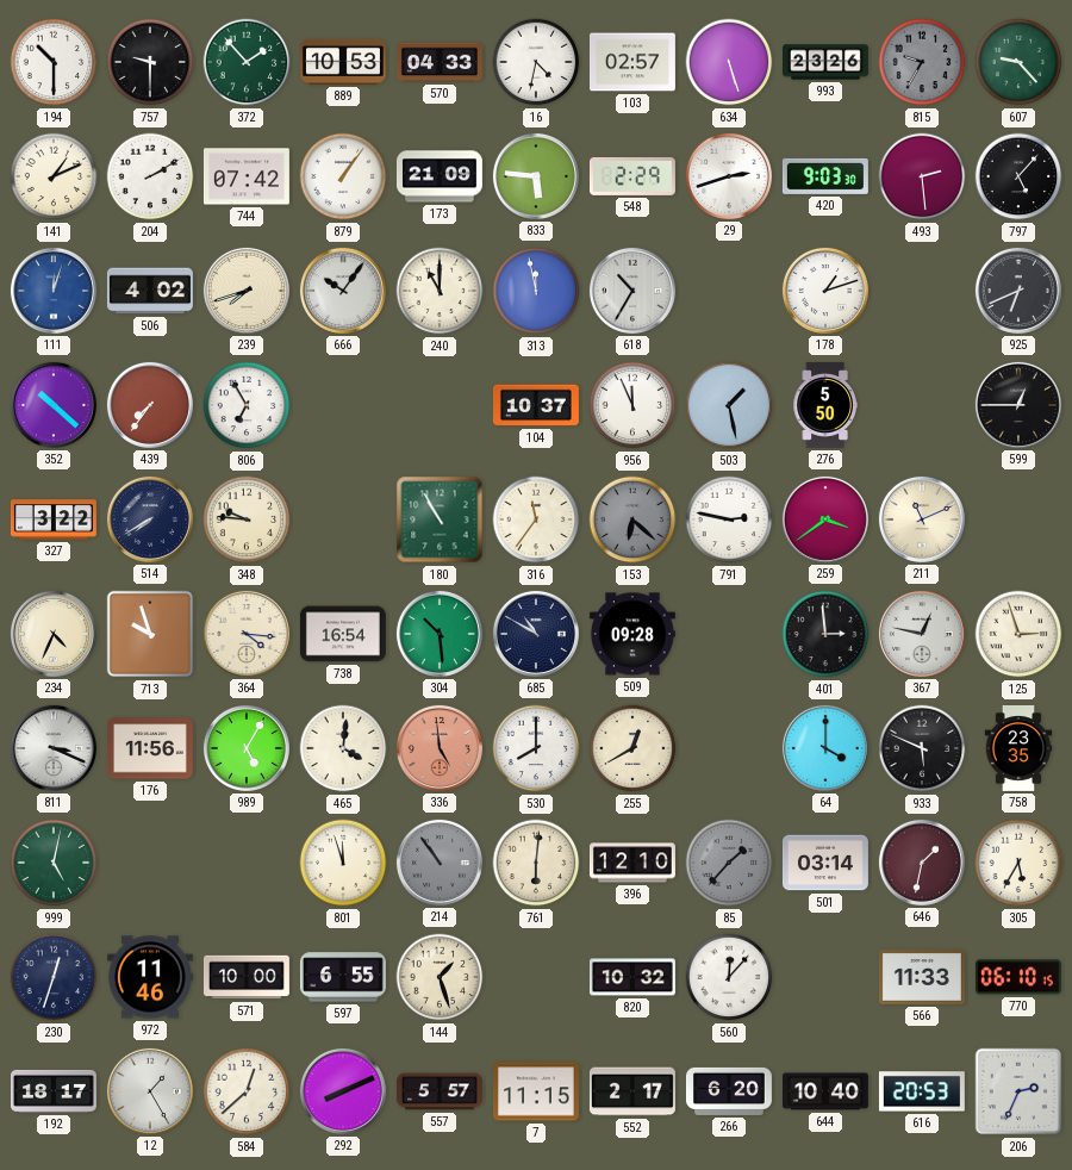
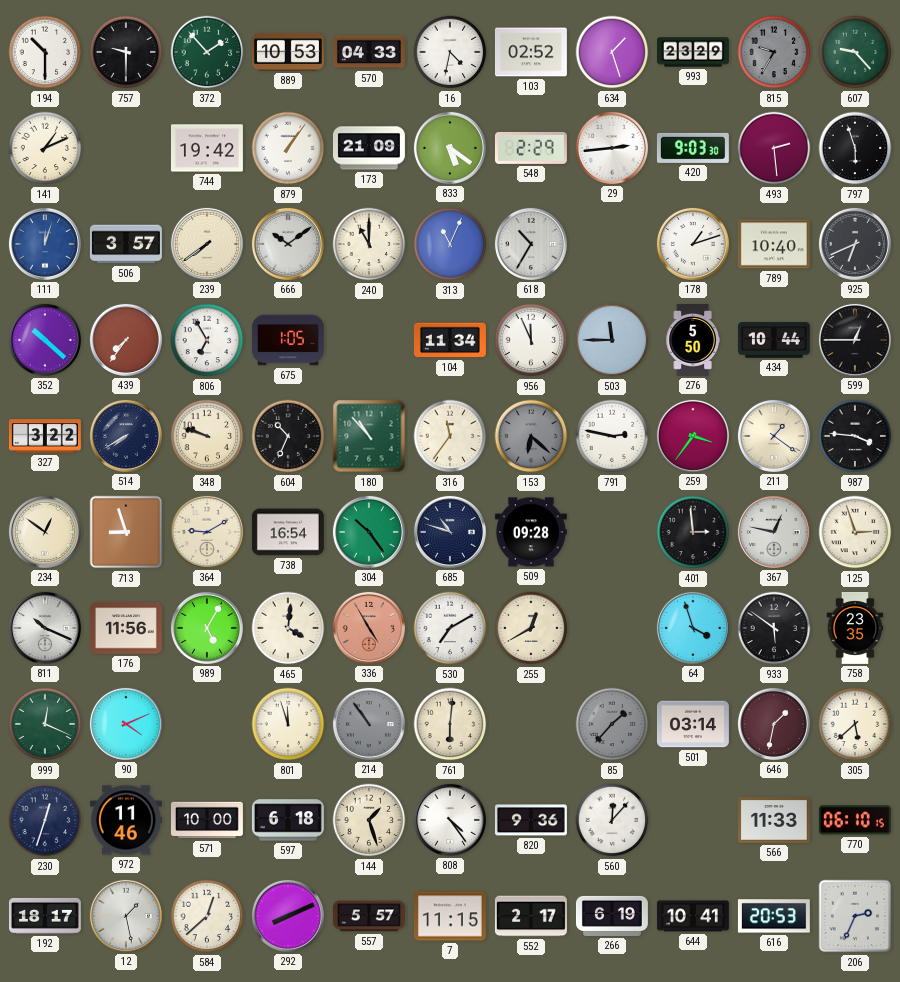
103: 02:57 -> 02:52 (531, 52)
634: 5:27 -> 1:27 (612, 52)
993: 23:26 -> 23:29 (694, 52)
204: 2:10 -> none (150, 176)
744: 07:42 -> 19:42 (207, 148)
833: 5:46 -> 5:21 (450, 148)
29: 2:42 -> 2:44 (612, 148)
797: 5:07 -> 5:57 (855, 148)
506: 4:02 -> 3:57 (126, 244)
239: 7:42 -> 7:39 (207, 244)
666: 10:06 -> 10:09 (288, 244)
313: 11:58 -> 11:04 (450, 244)
789: none -> 10:40 (774, 244)
675: none -> 1:05 (288, 340)
104: 10:37 -> 11:34 (450, 340)
503: 1:28 -> 11:45 (612, 340)
434: none -> 10:44 (774, 340)
348: 9:46 -> 9:48 (207, 436)
604: none -> 10:34 (288, 436)
180: 10:55 -> 10:53 (369, 436)
259: 3:39 -> 3:36 (693, 436)
211: 11:11 -> 1:21 (774, 436)
987: none -> 3:46 (855, 436)
234: 4:34 -> 12:51 (45, 532)
713: 9:57 -> 8:57 (126, 532)
364: 4:16 -> 9:10 (207, 532)
304: 10:29 -> 10:24 (369, 532)
685: 10:50 -> 10:48 (450, 532)
811: 3:19 -> 10:19 (45, 628)
336: 4:59 -> 4:55 (369, 628)
530: 8:00 -> 7:10 (450, 628)
64: 4:00 -> 3:57 (693, 628)
933: 5:49 -> 5:51 (774, 628)
999: 5:02 -> 12:19 (45, 724)
90: none -> 4:11 (126, 724)
396: 12:10 -> none (632, 863)
305: 5:35 -> 5:38 (855, 724)
597: 6:55 -> 6:18 (288, 820)
808: none -> 4:24 (450, 820)
820: 10:32 -> 9:36 (531, 820)
12: 1:25 -> 1:28 (126, 916)
266: 6:20 -> 6:19 (612, 916)
644: 10:40 -> 10:41 (693, 916)
